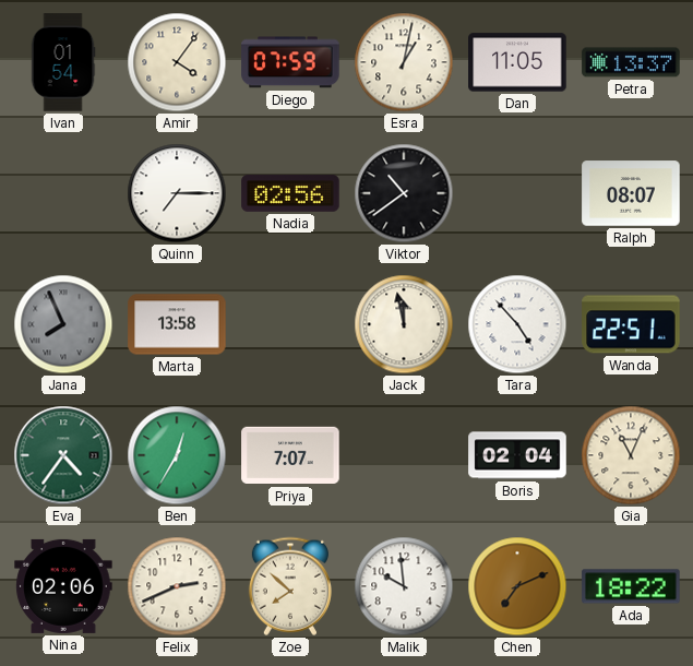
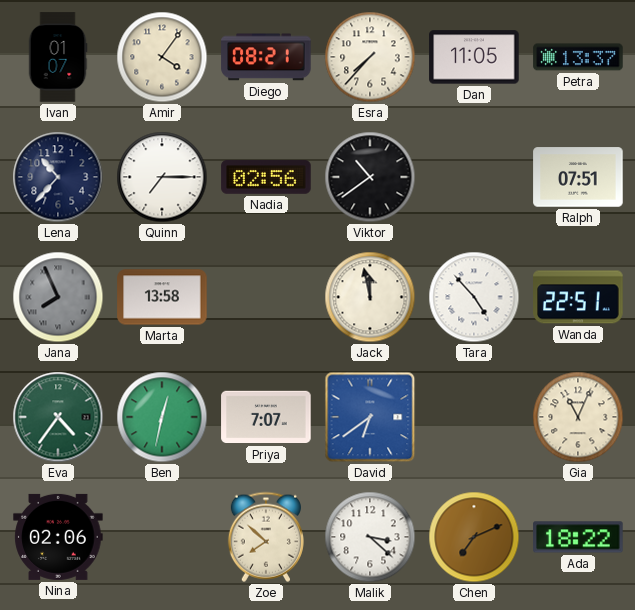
Ivan: 01:54 -> 01:07 (58, 57)
Diego: 07:59 -> 08:21 (266, 57)
Esra: 1:02 -> 7:37 (370, 57)
Lena: none -> 10:37 (58, 177)
Ralph: 08:07 -> 07:51 (578, 177)
Ben: 12:35 -> 12:32 (162, 417)
David: none -> 6:39 (370, 417)
Boris: 02:04 -> none (517, 455)
Felix: 2:41 -> none (177, 586)
Malik: 9:59 -> 3:22 (370, 537)
